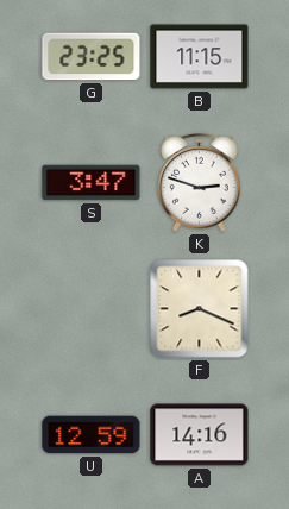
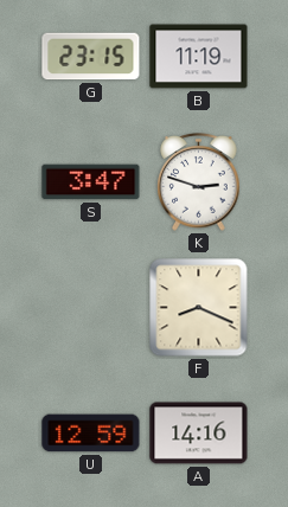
G: 23:25 -> 23:15 (91, 57)
B: 11:15 -> 11:19 (199, 57)
